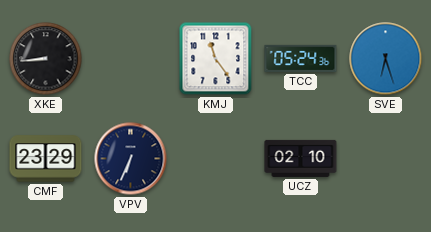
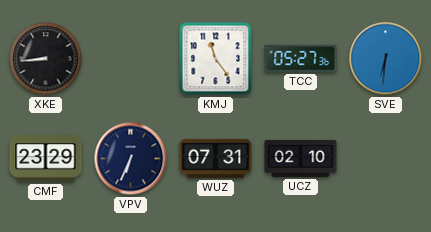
TCC: 05:24 -> 05:27 (301, 58)
SVE: 6:27 -> 6:31 (386, 59)
WUZ: none -> 07:31 (216, 158)
